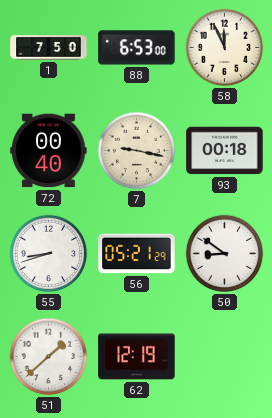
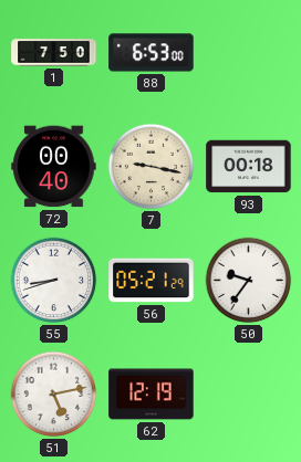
58: 11:56 -> none (225, 48)
50: 8:51 -> 9:36 (249, 281)
51: 1:38 -> 5:13 (54, 395)
